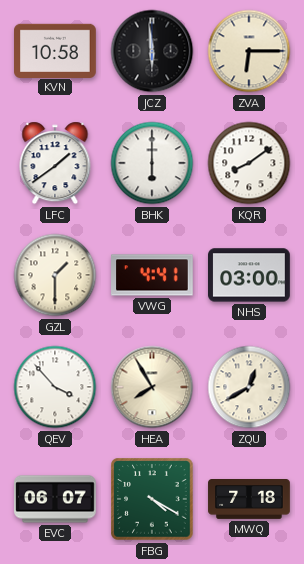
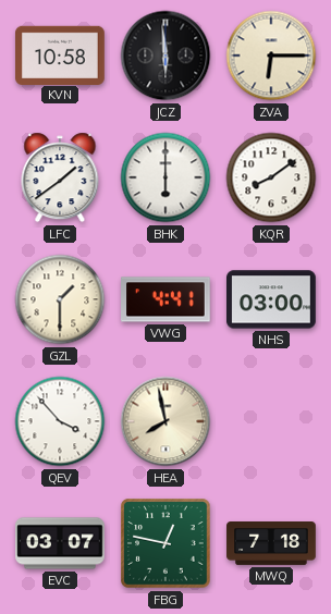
HEA: 7:55 -> 7:58 (165, 421)
ZQU: 12:40 -> none (249, 387)
EVC: 06:07 -> 03:07 (60, 543)
FBG: 4:20 -> 12:47 (165, 543)
